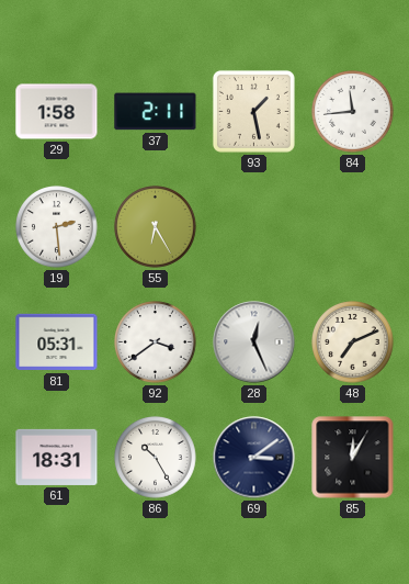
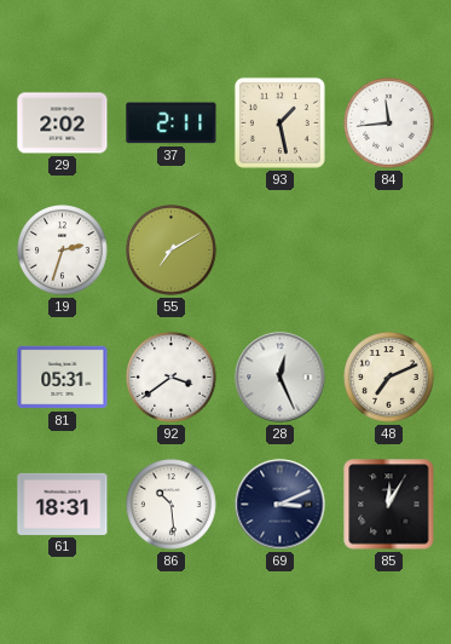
29: 1:58 -> 2:02 (63, 123)
19: 2:29 -> 2:33 (63, 251)
55: 6:25 -> 7:10 (172, 251)
86: 10:25 -> 10:29 (172, 505)
69: 3:09 -> 3:11 (281, 505)
